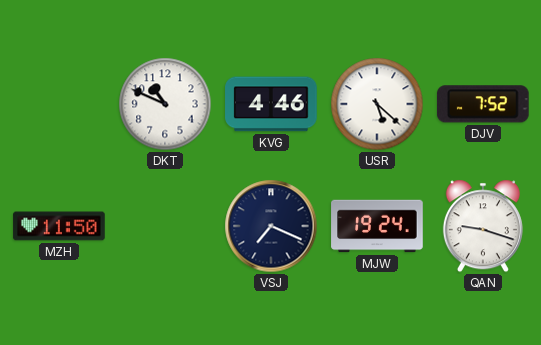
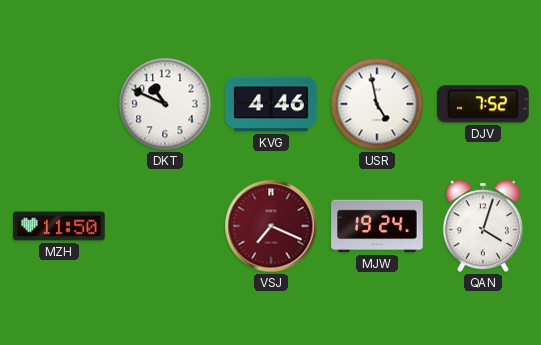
USR: 5:22 -> 4:58 (377, 104)
VSJ dial: navy -> burgundy (271, 226)
QAN: 9:18 -> 4:03 (483, 226)
